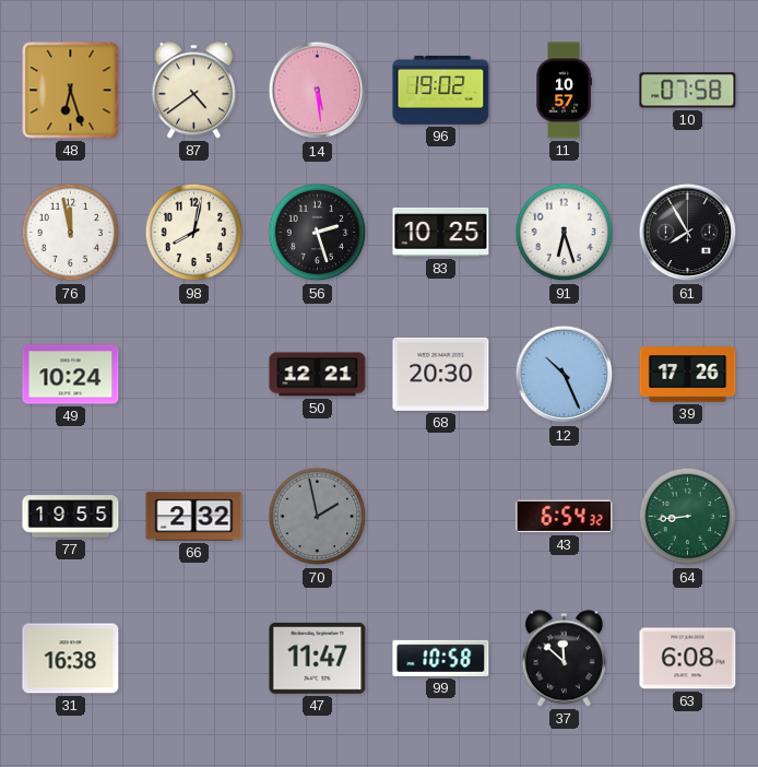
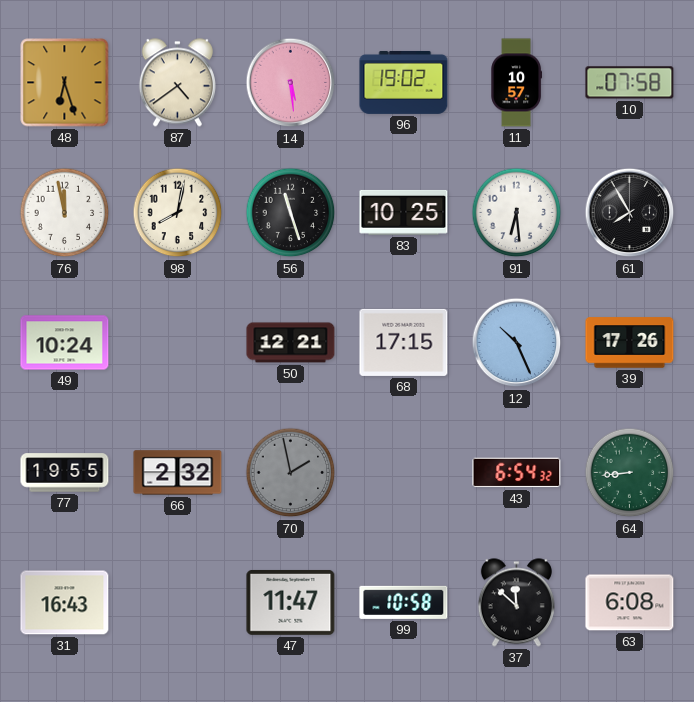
56: 2:27 -> 11:27 (291, 213)
91: 6:27 -> 6:29 (517, 213)
68: 20:30 -> 17:15 (404, 342)
31: 16:38 -> 16:43 (65, 603)
